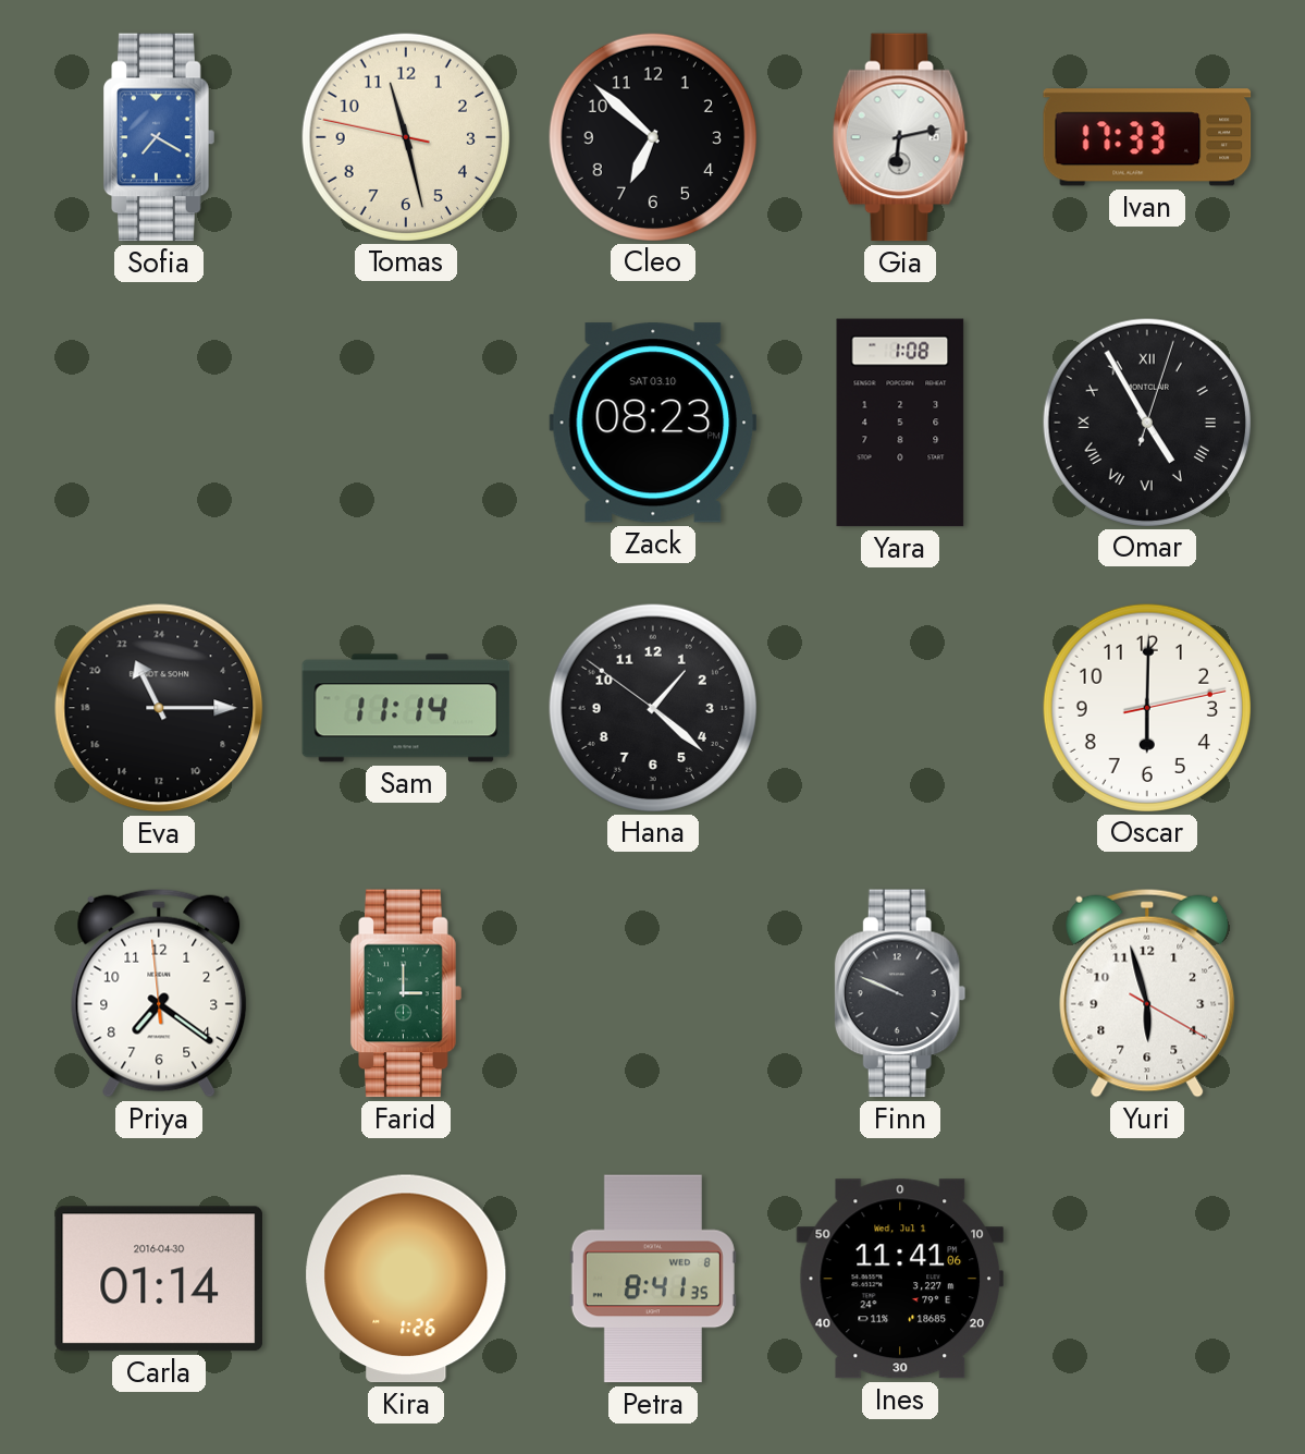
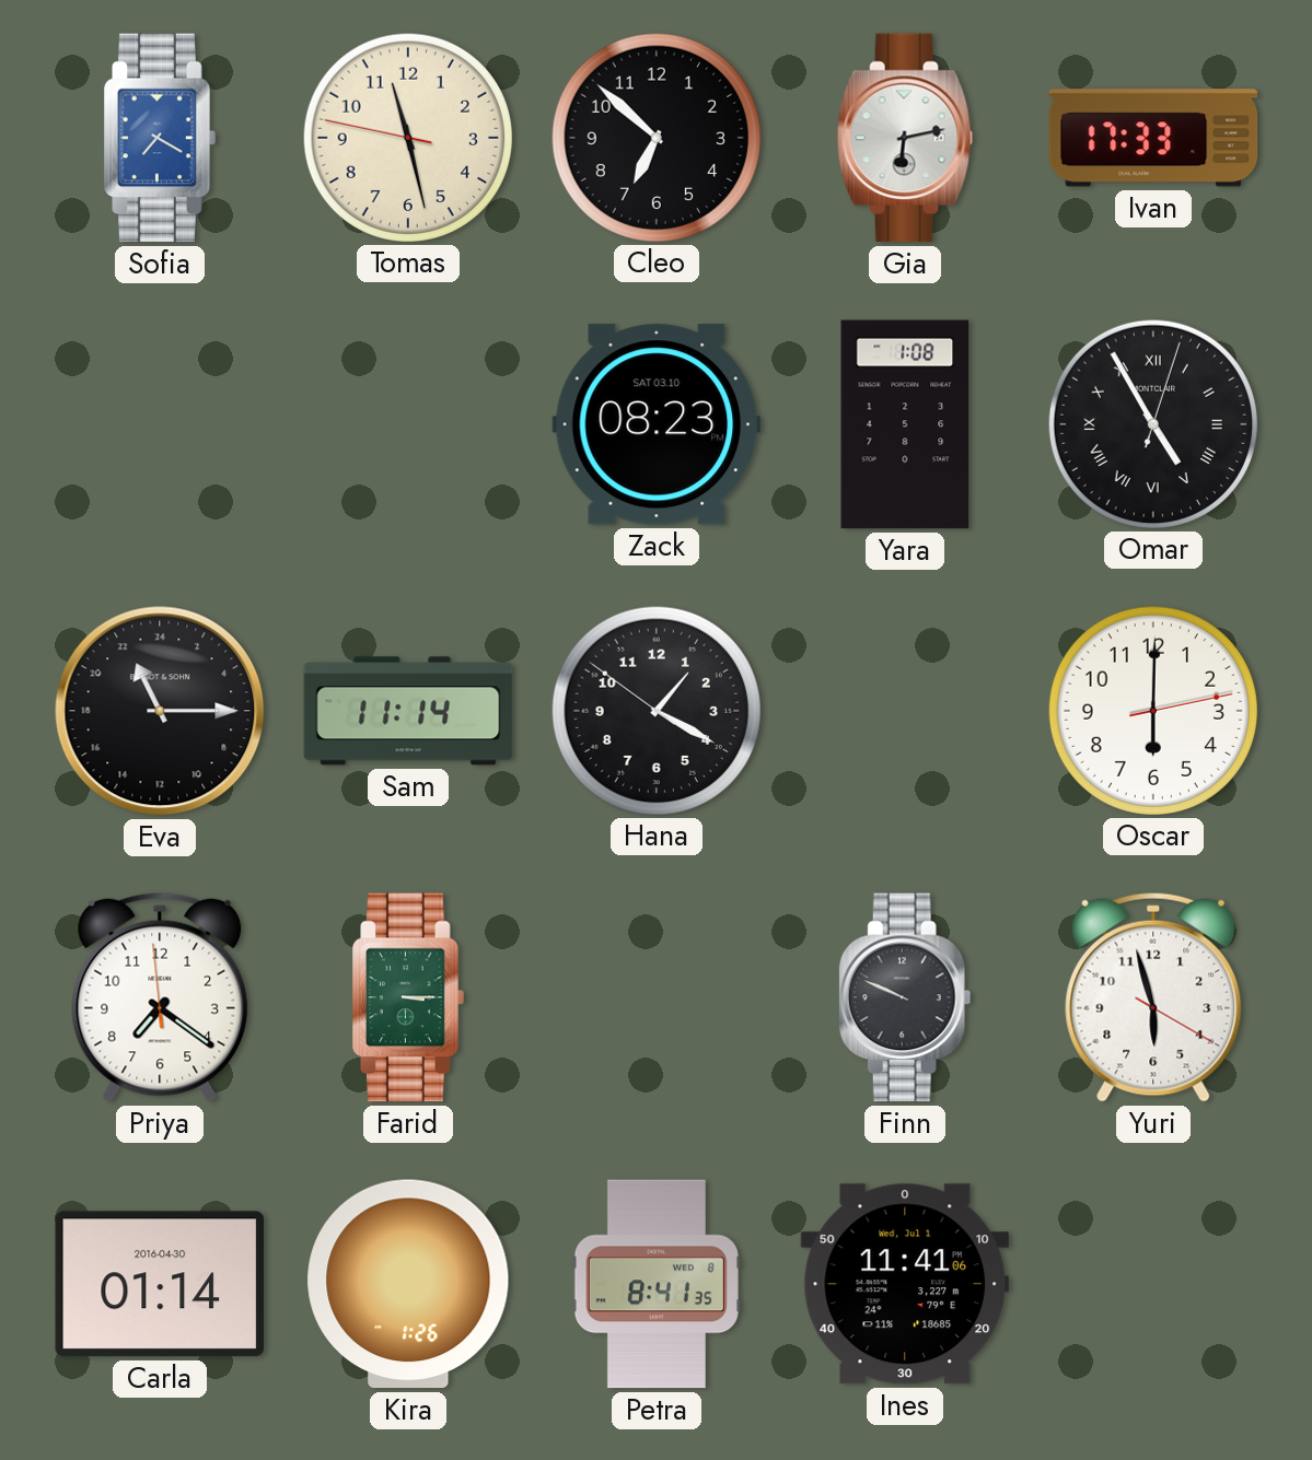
Hana: 1:21 -> 1:19 (655, 710)
Farid: 3:00 -> 3:15 (408, 997)
